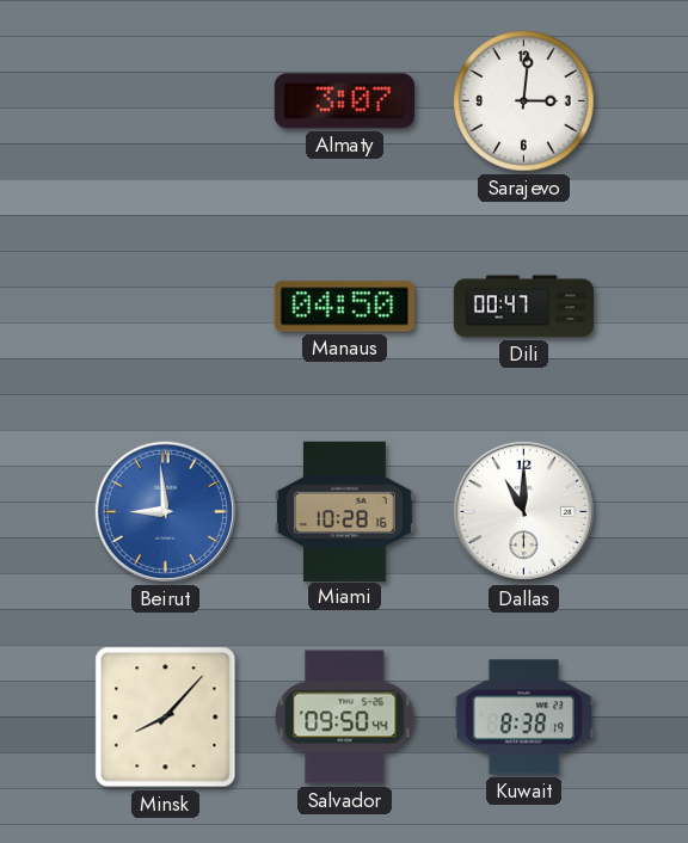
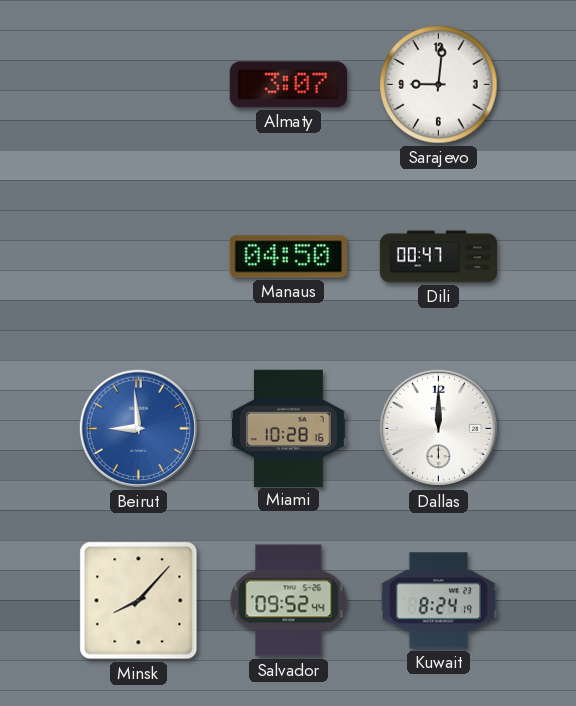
Sarajevo: 3:01 -> 9:01 (439, 85)
Dallas: 11:00 -> 12:00 (438, 428)
Salvador: 09:50 -> 09:52 (289, 601)
Kuwait: 8:38 -> 8:24 (438, 601)
